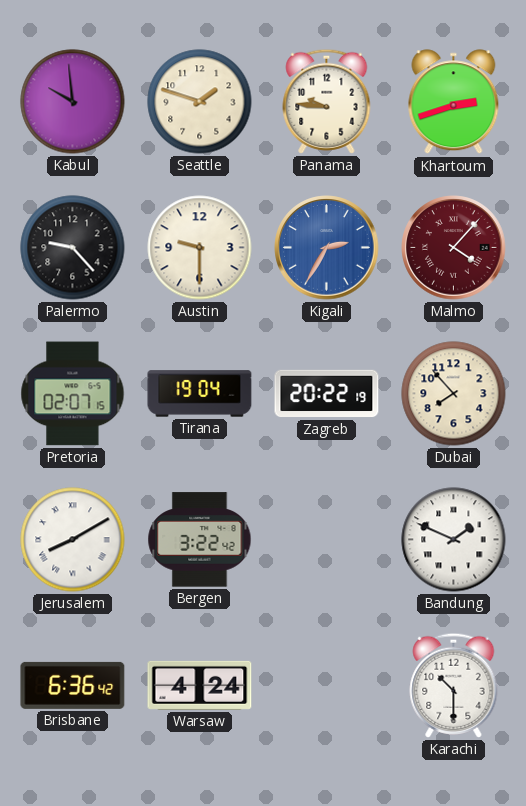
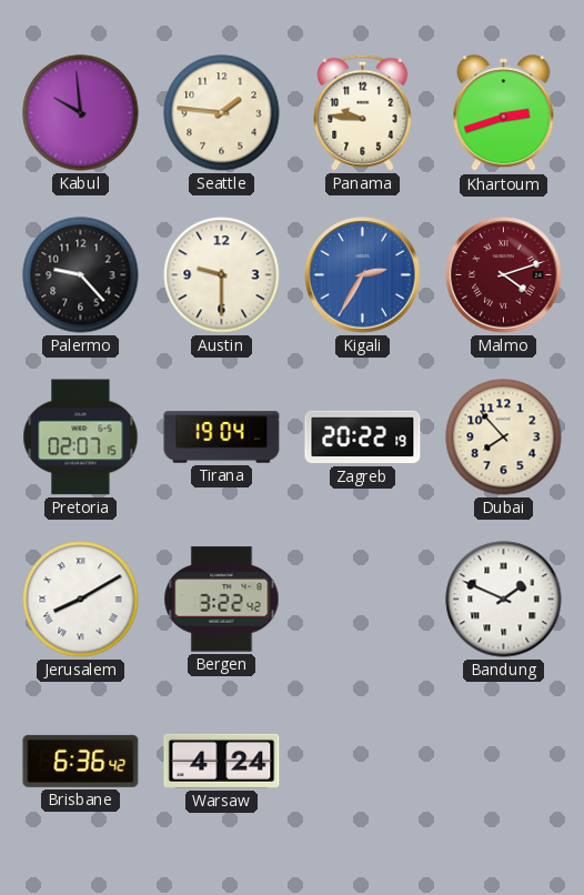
Seattle: 1:48 -> 1:46 (222, 113)
Malmo: 4:07 -> 4:12 (504, 275)
Karachi: 10:30 -> none (454, 685)
